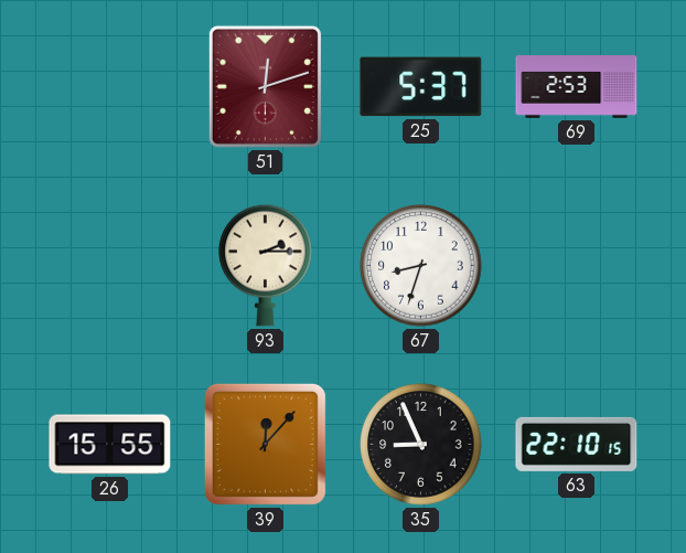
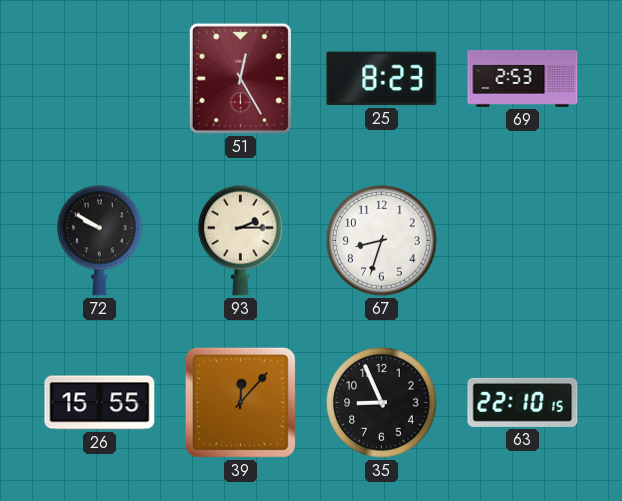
51: 12:12 -> 12:25 (240, 78)
25: 5:37 -> 8:23 (382, 79)
72: none -> 9:50 (100, 240)
